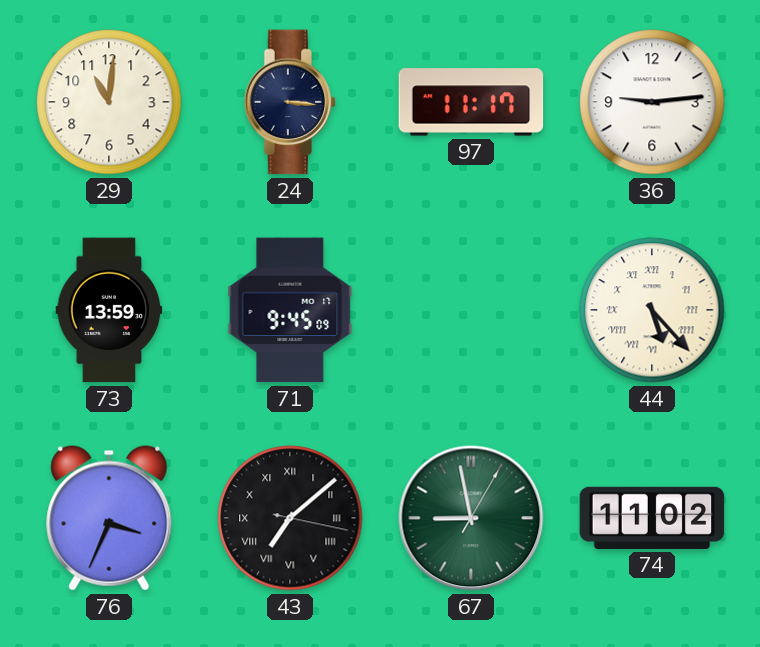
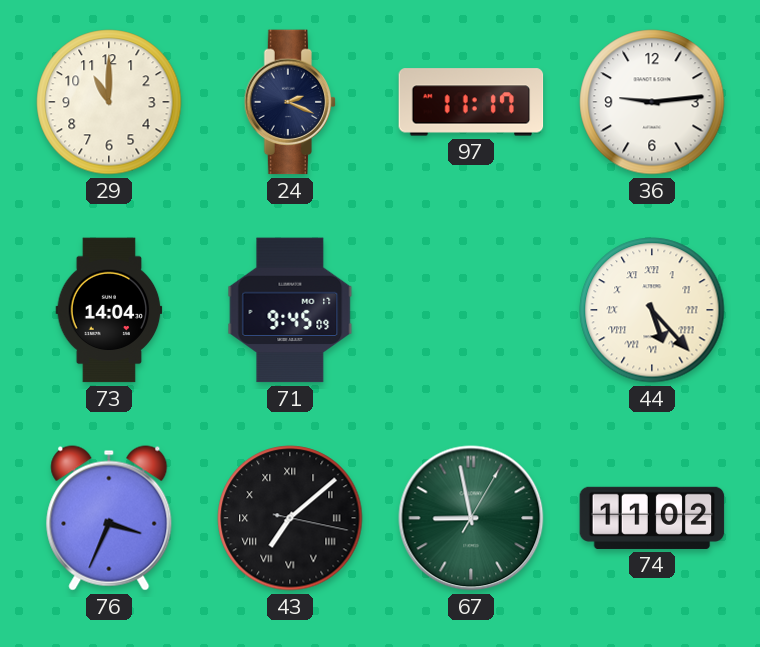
29: 11:01 -> 11:00 (109, 102)
24: 3:16 -> 2:19 (290, 102)
73: 13:59 -> 14:04 (109, 310)
